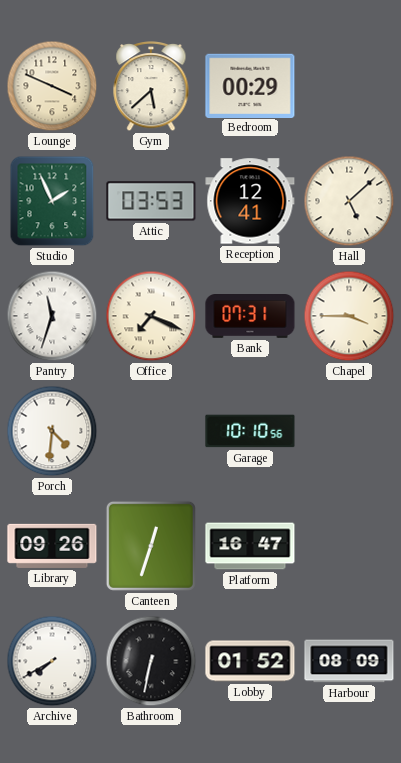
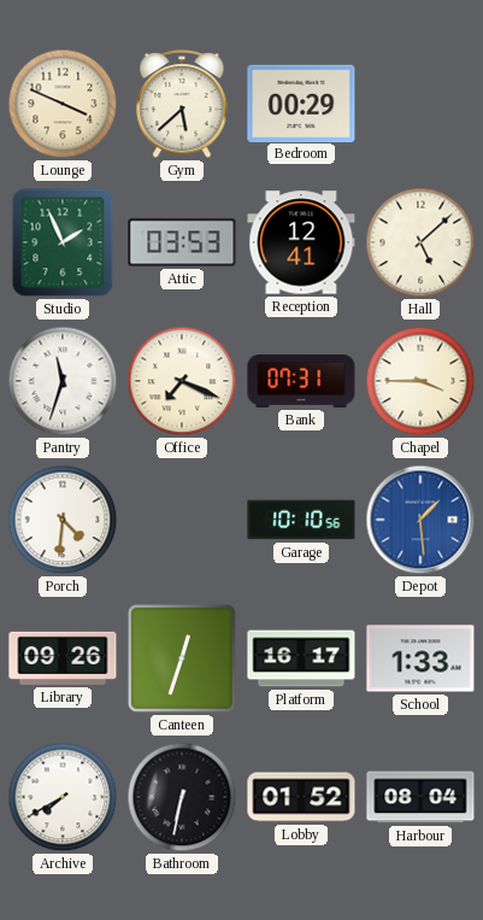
Depot: none -> 1:29 (420, 520)
Platform: 16:47 -> 16:17 (301, 658)
School: none -> 1:33 (420, 658)
Harbour: 08:09 -> 08:04 (420, 797)
